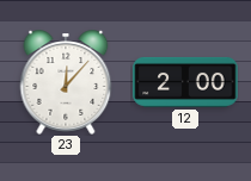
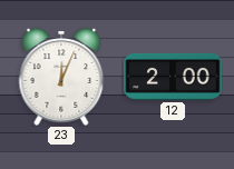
23: 12:07 -> 12:04 (61, 77)
